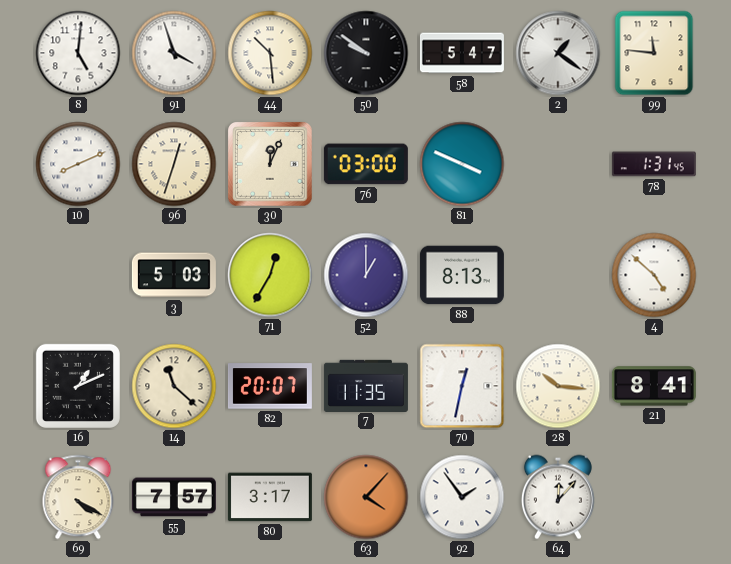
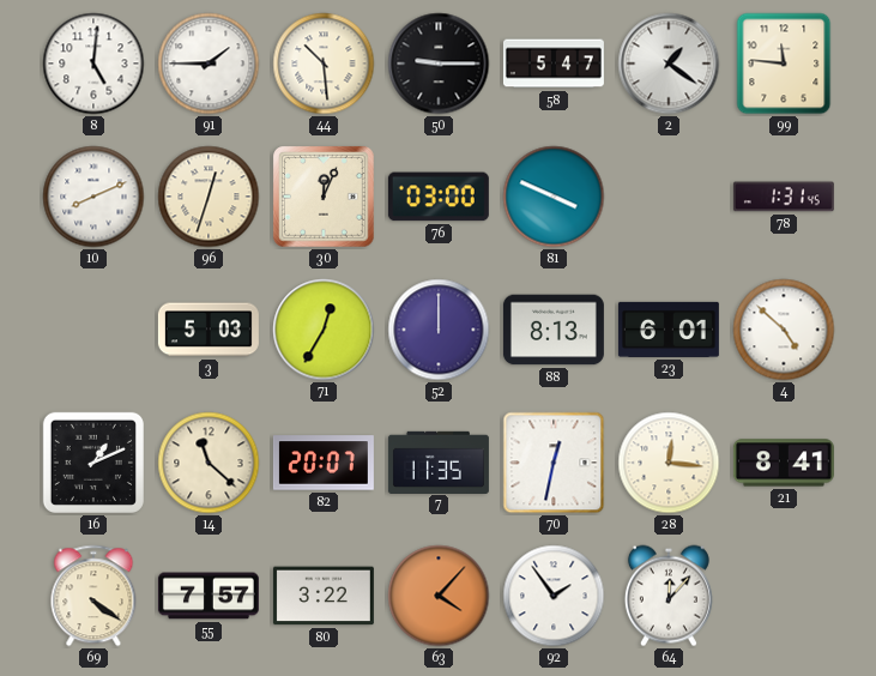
91: 3:57 -> 1:45 (209, 64)
50: 9:51 -> 9:15 (439, 64)
52: 1:00 -> 12:00 (439, 330)
23: none -> 6:01 (669, 330)
28: 10:16 -> 12:16 (669, 463)
69: 4:20 -> 4:21 (93, 596)
80: 3:17 -> 3:22 (324, 596)
